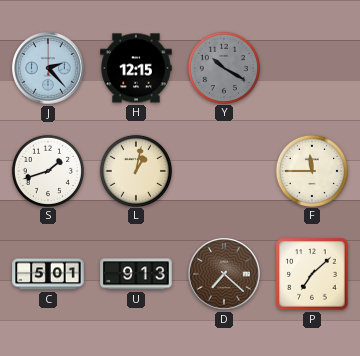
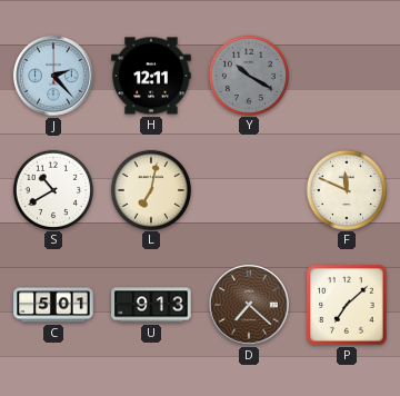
H: 12:15 -> 12:11 (151, 76)
S: 1:42 -> 10:40 (52, 189)
L: 1:02 -> 7:02 (150, 189)
F: 11:45 -> 11:49 (346, 189)
